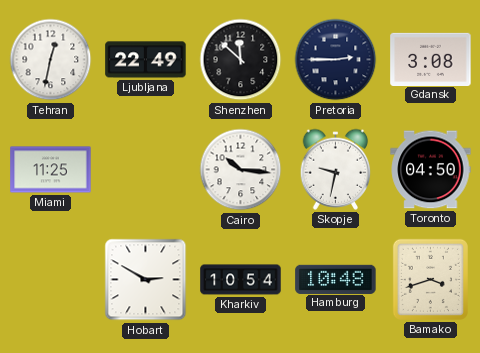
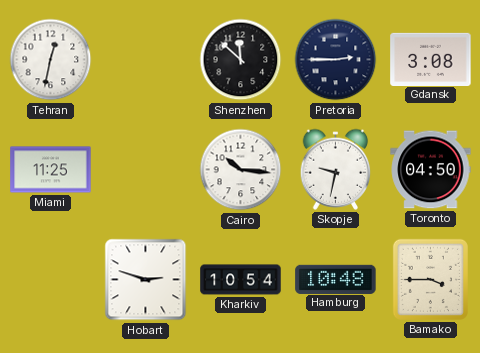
Ljubljana: 22:49 -> none (146, 60)
Hobart: 2:50 -> 2:48 (146, 280)
Bamako: 3:42 -> 3:45 (430, 279)
